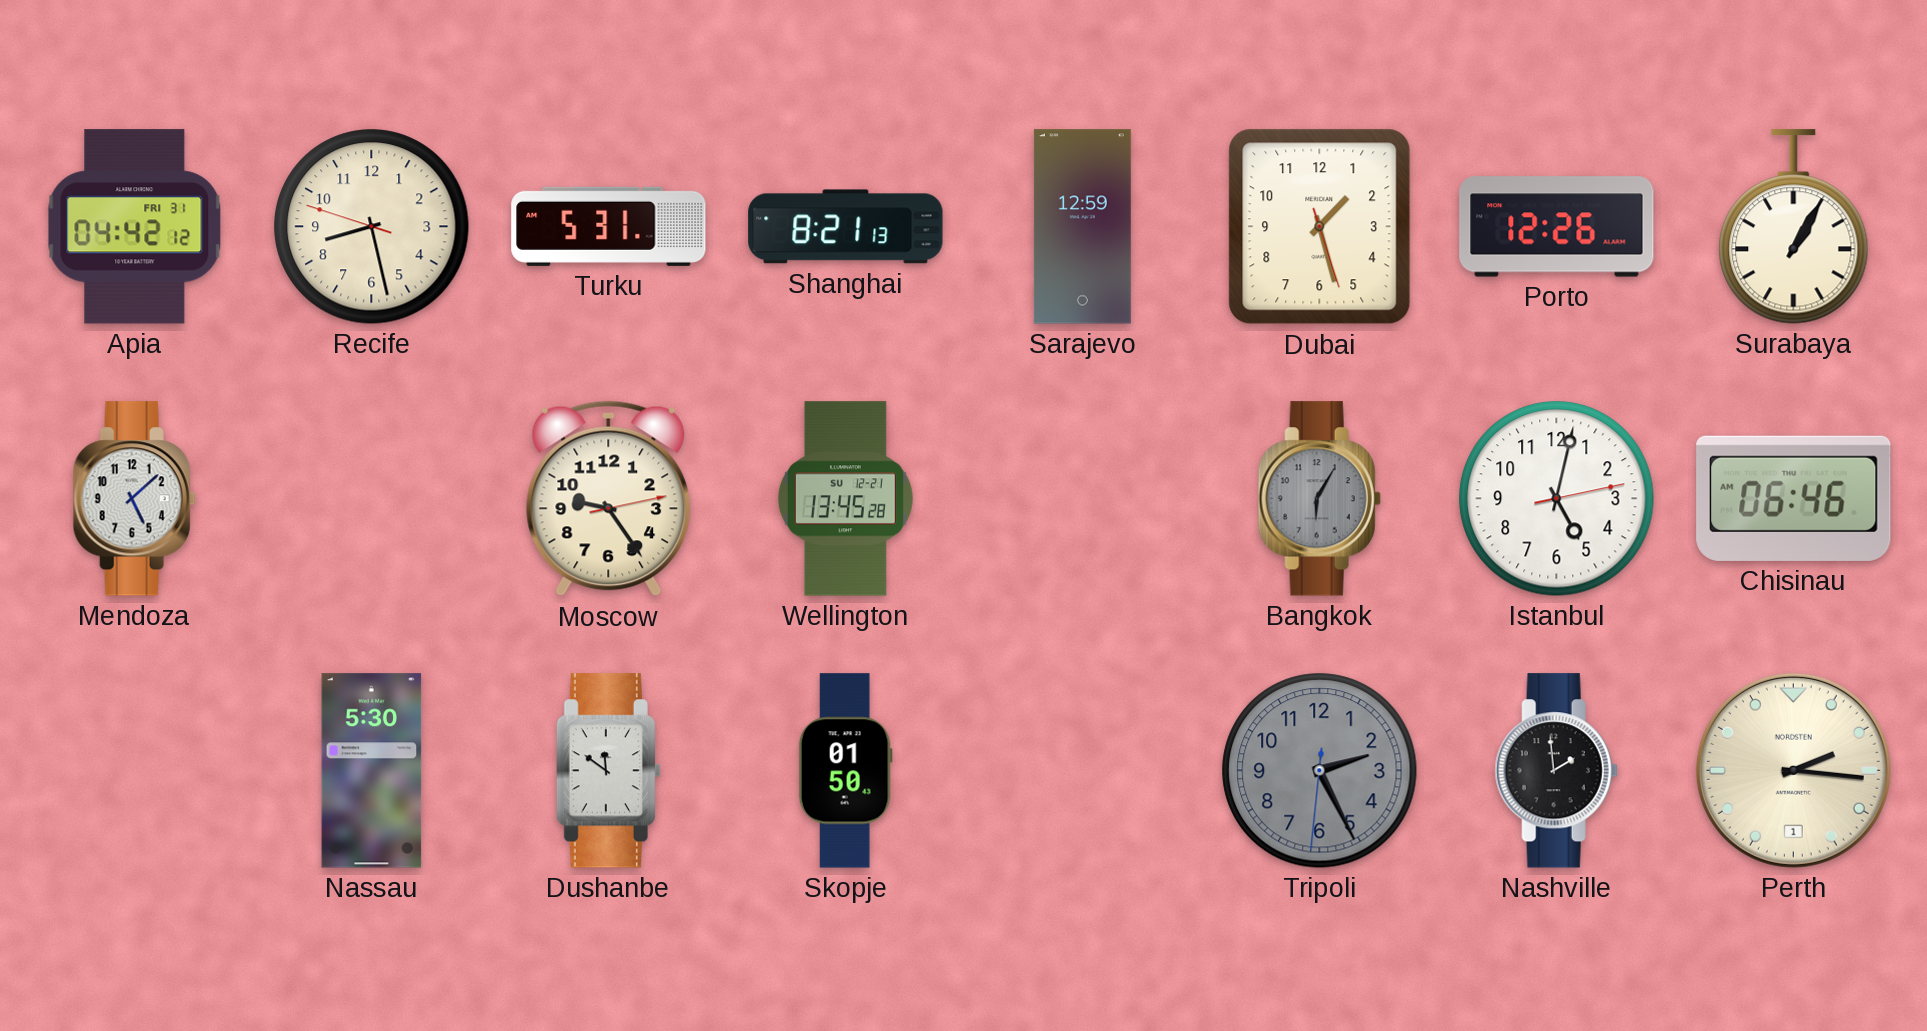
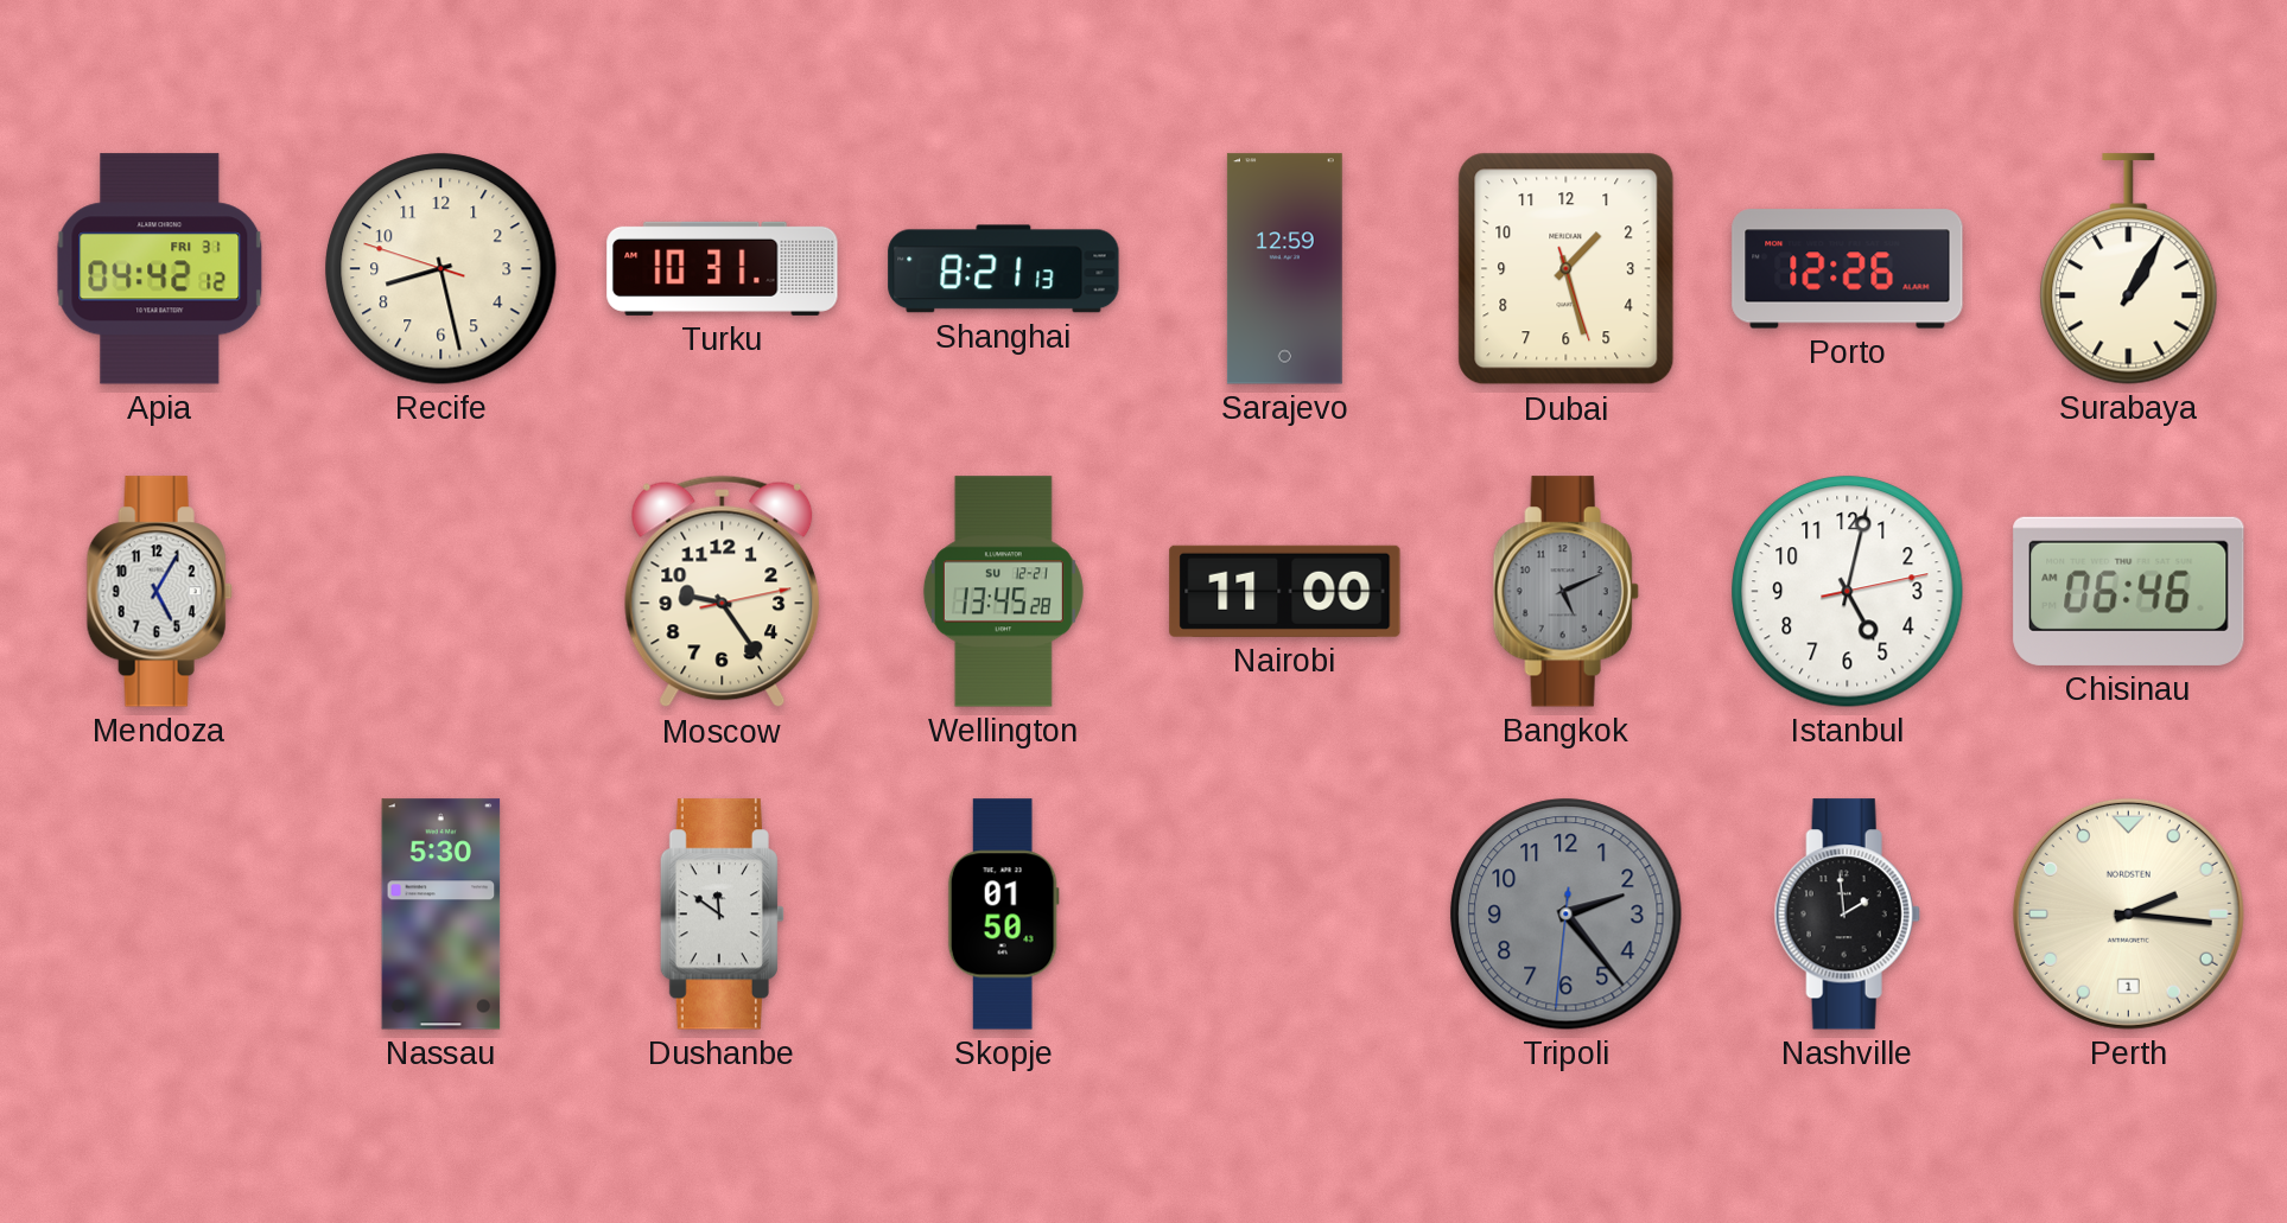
Turku: 5:31 -> 10:31 (723, 268)
Mendoza: 5:08 -> 5:05 (159, 592)
Nairobi: none -> 11:00 (1285, 591)
Bangkok: 6:05 -> 5:11 (1565, 592)
Tripoli: 2:25 -> 2:23 (1567, 915)
